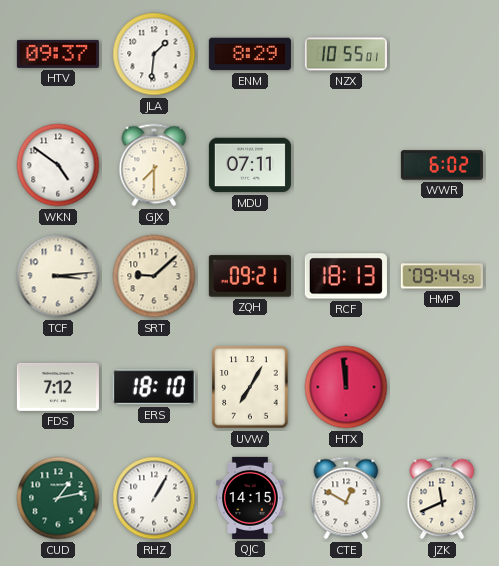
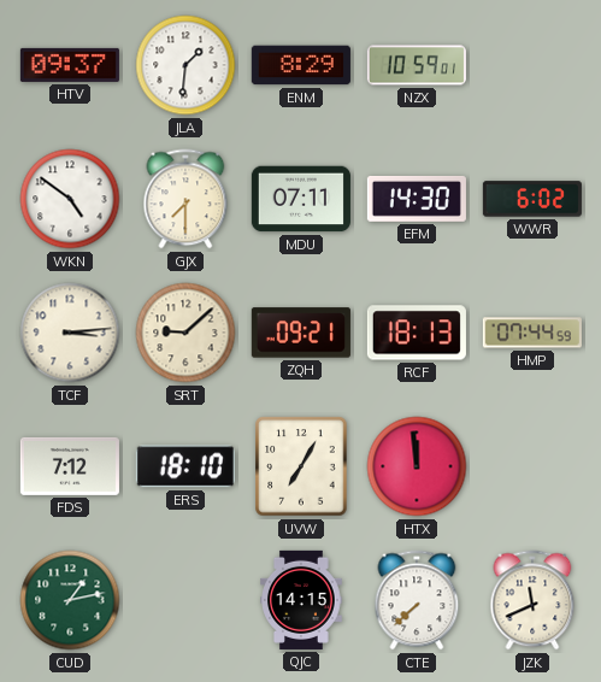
NZX: 10:55 -> 10:59 (417, 65)
EFM: none -> 14:30 (417, 199)
HMP: 09:44 -> 07:44 (532, 333)
RHZ: 1:05 -> none (154, 498)
CTE: 12:50 -> 7:38 (417, 600)
